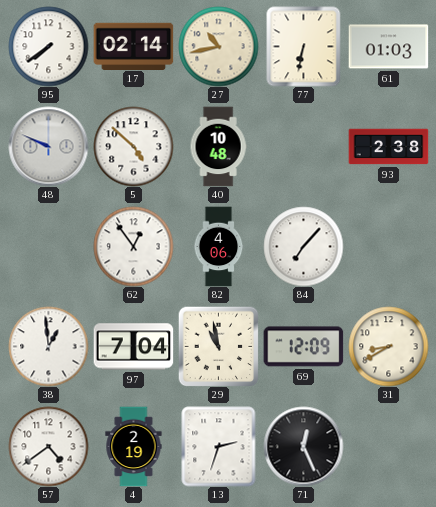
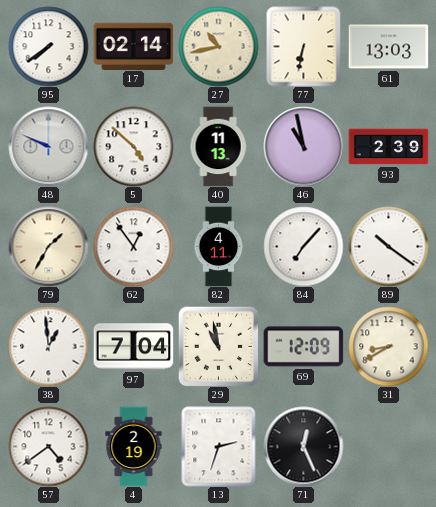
61: 01:03 -> 13:03 (388, 47)
40: 10:48 -> 11:13 (218, 146)
46: none -> 10:58 (303, 146)
93: 2:38 -> 2:39 (388, 147)
79: none -> 1:35 (48, 246)
82: 4:06 -> 4:11 (219, 246)
89: none -> 10:21 (388, 246)
